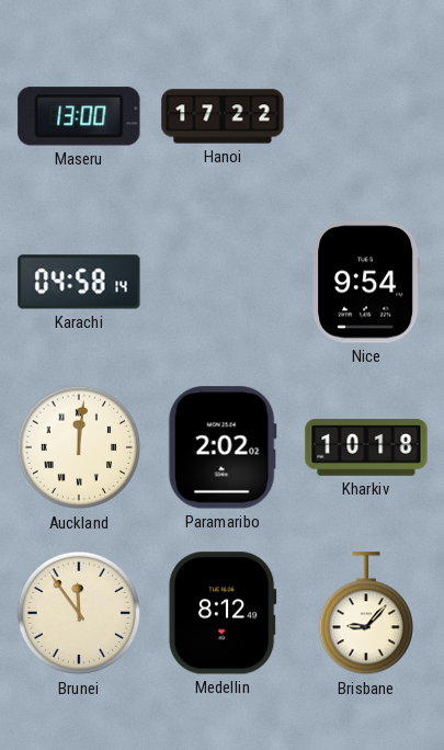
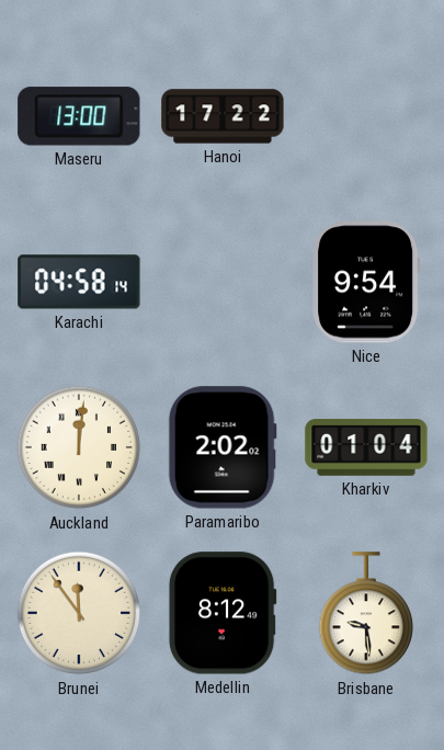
Kharkiv: 10:18 -> 01:04 (366, 447)
Brisbane: 9:07 -> 9:29 (365, 614)
